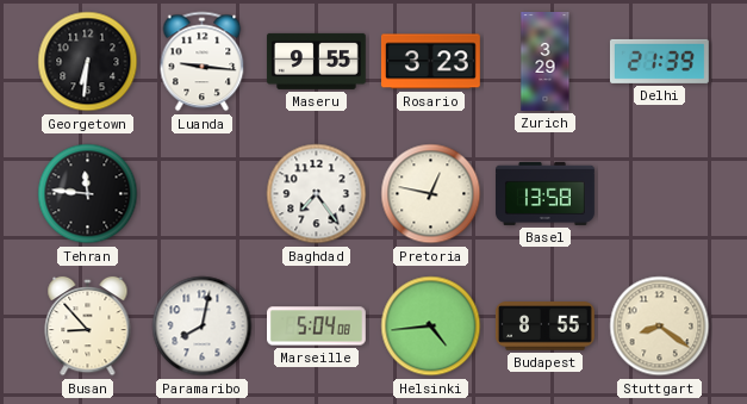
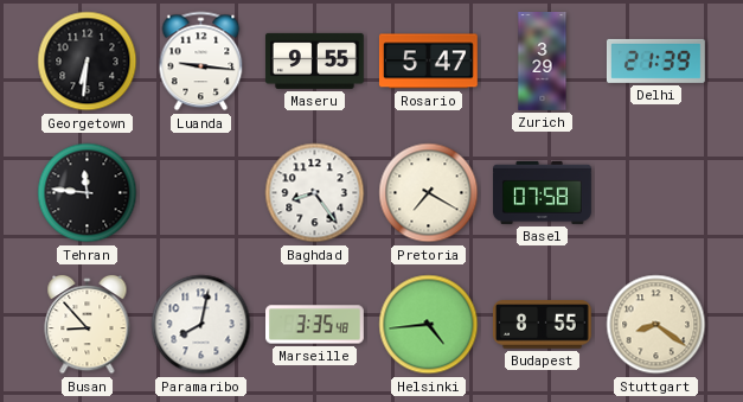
Rosario: 3:23 -> 5:47 (428, 62)
Baghdad: 7:24 -> 8:24 (315, 193)
Pretoria: 12:47 -> 7:20 (429, 193)
Basel: 13:58 -> 07:58 (543, 192)
Marseille: 5:04 -> 3:35 (315, 325)
